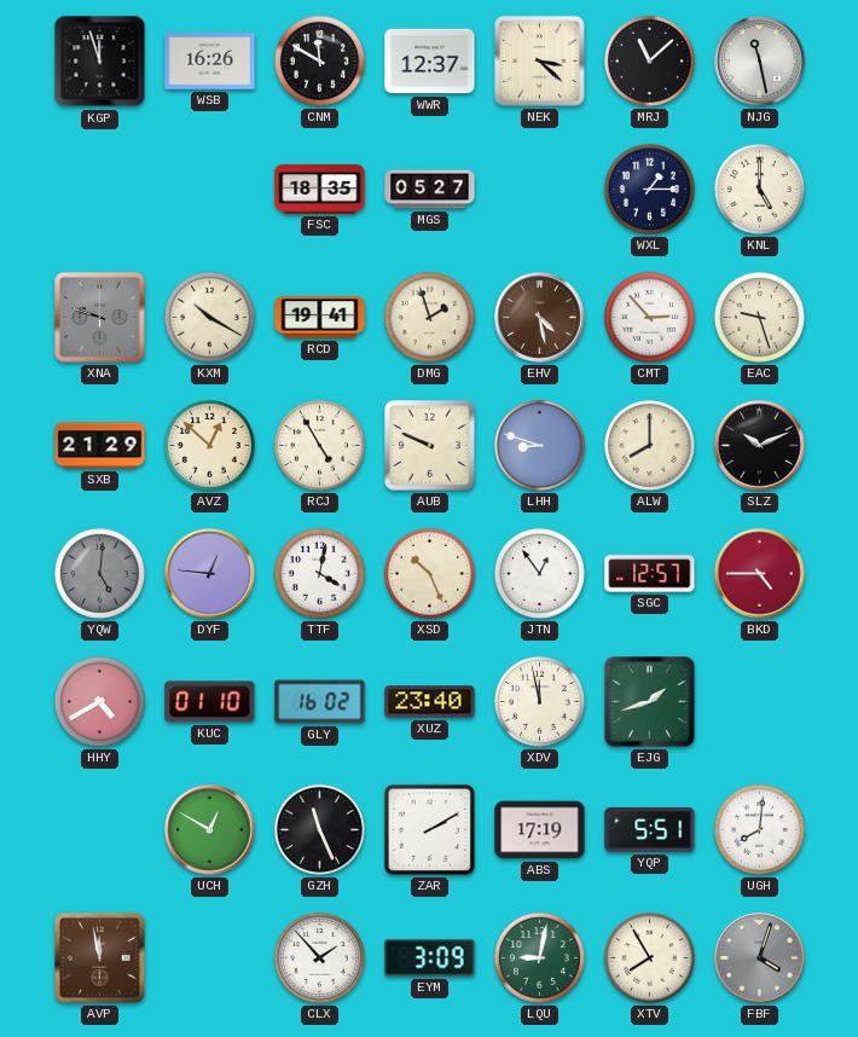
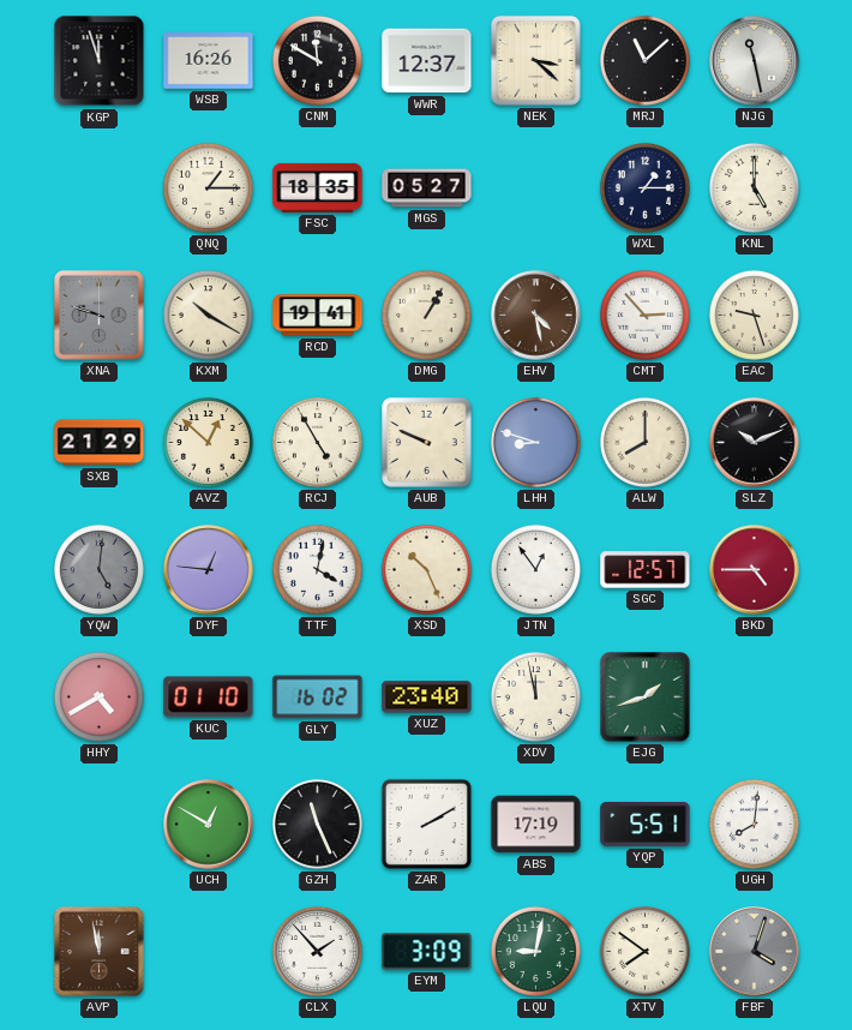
QNQ: none -> 1:15 (208, 187)
DMG: 1:57 -> 1:05 (426, 315)
XTV: 7:55 -> 7:51 (644, 951)
